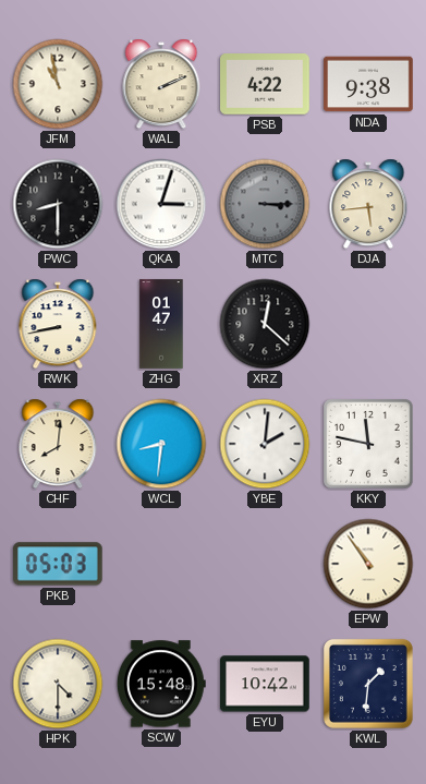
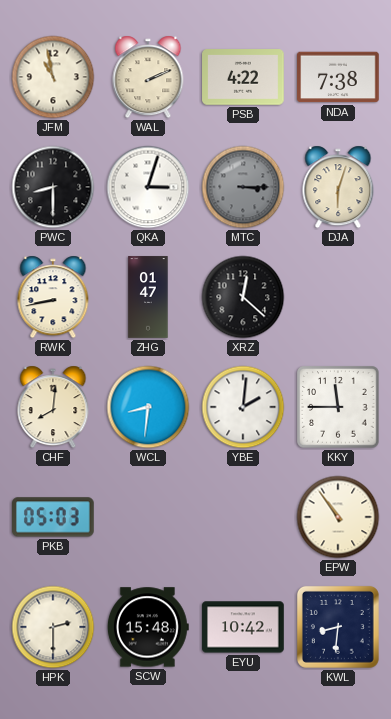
NDA: 9:38 -> 7:38 (338, 77)
DJA: 5:44 -> 6:03 (338, 187)
KKY: 11:47 -> 11:45 (338, 407)
HPK: 4:30 -> 2:30 (53, 627)
KWL: 1:31 -> 8:31 (338, 627)
